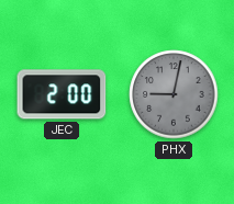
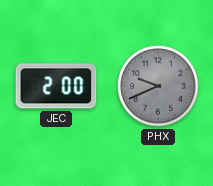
PHX: 9:02 -> 9:41 (158, 86)
